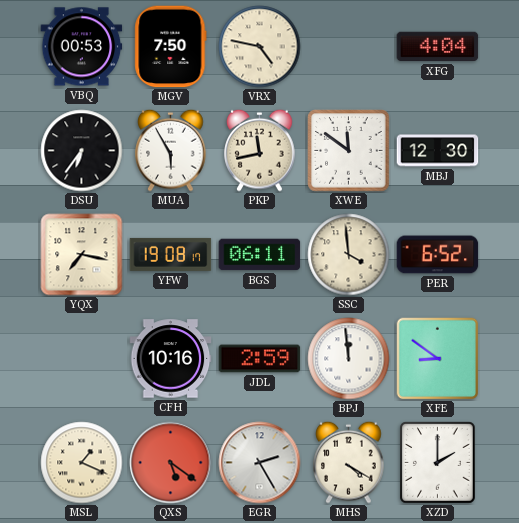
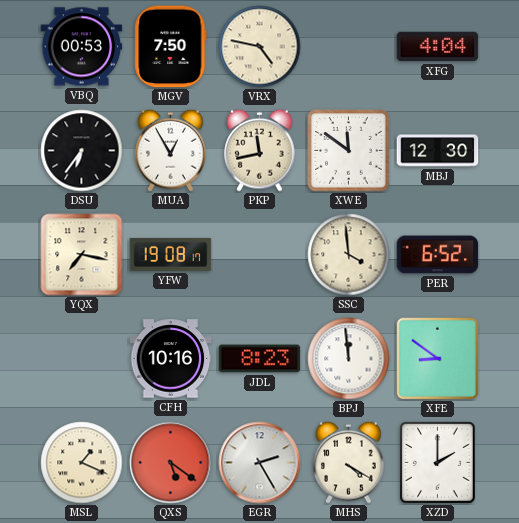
MUA: 5:55 -> 12:55 (171, 150)
BGS: 06:11 -> none (260, 255)
JDL: 2:59 -> 8:23 (260, 359)
